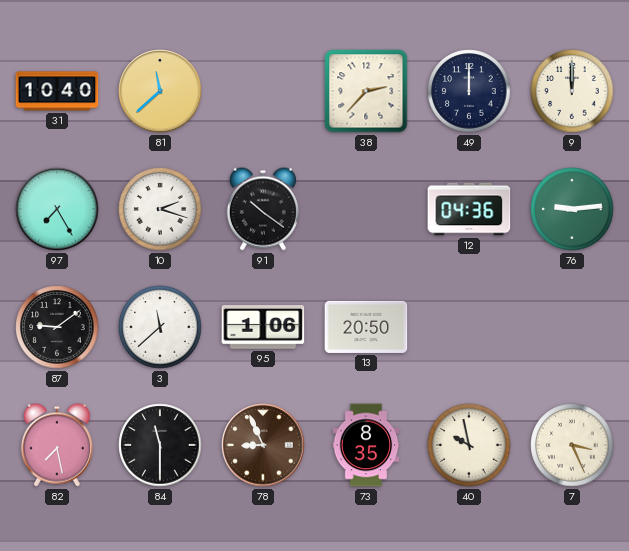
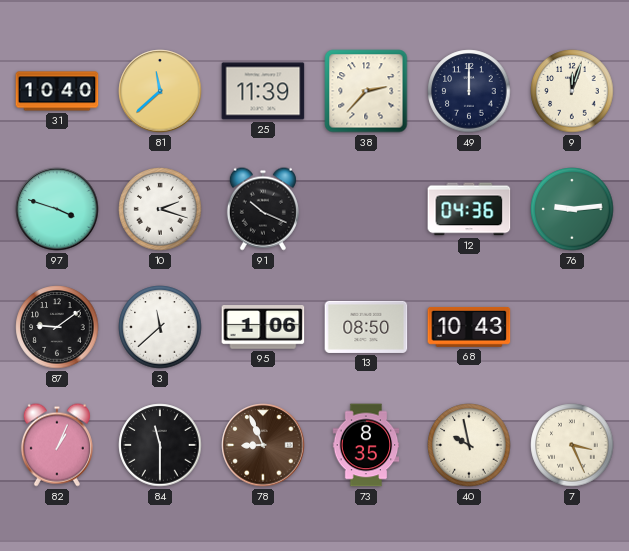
25: none -> 11:39 (263, 91)
9: 12:00 -> 12:03 (572, 91)
97: 7:25 -> 3:48 (57, 209)
91: 10:21 -> 10:19 (263, 209)
13: 20:50 -> 08:50 (366, 327)
68: none -> 10:43 (469, 327)
82: 7:28 -> 1:04 (57, 445)
